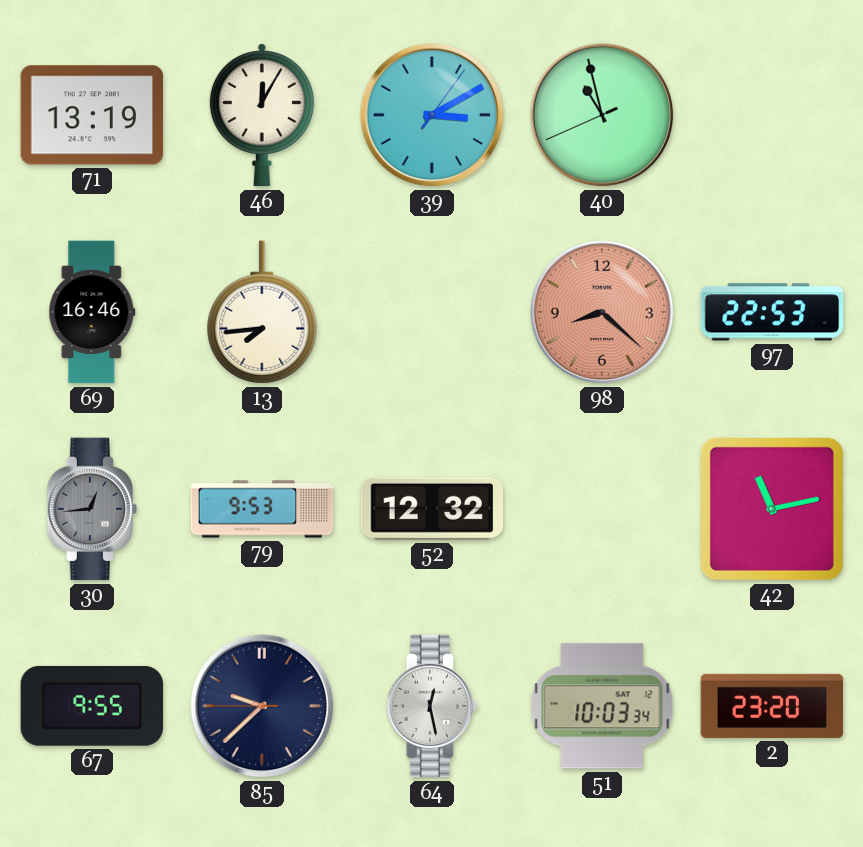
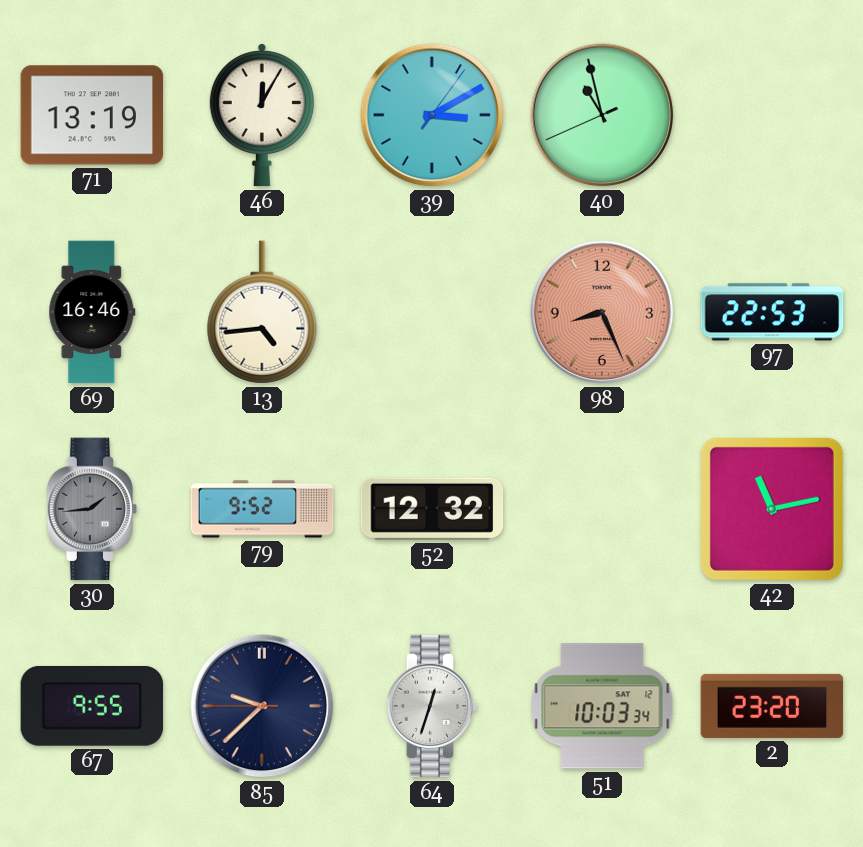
13: 7:44 -> 4:44 (262, 312)
98: 8:22 -> 8:26 (602, 312)
30: 12:44 -> 1:44 (92, 509)
79: 9:53 -> 9:52 (262, 509)
64: 12:28 -> 12:33 (432, 706)
